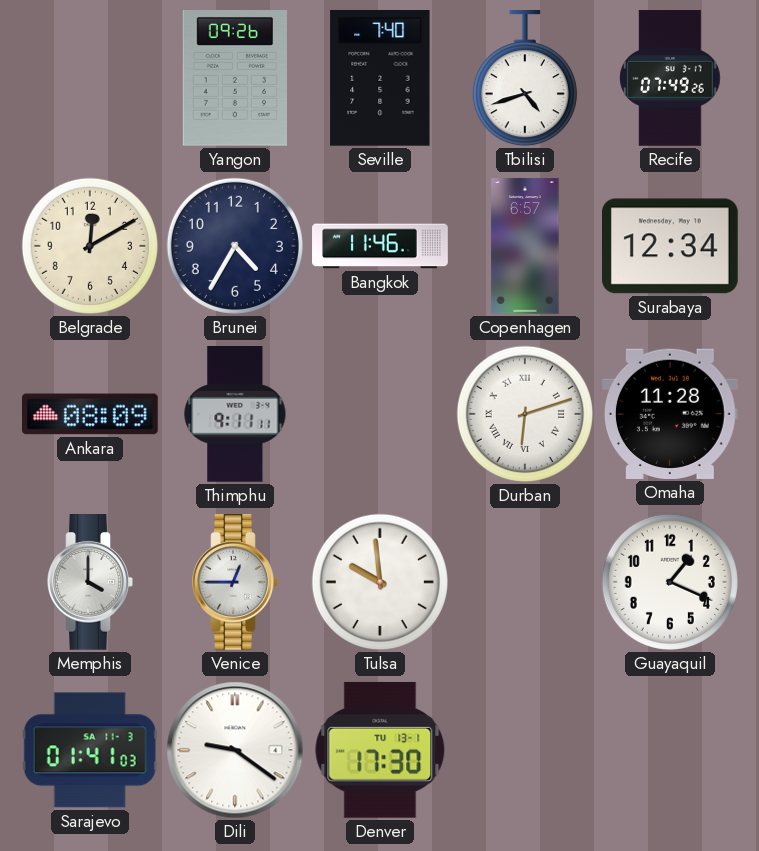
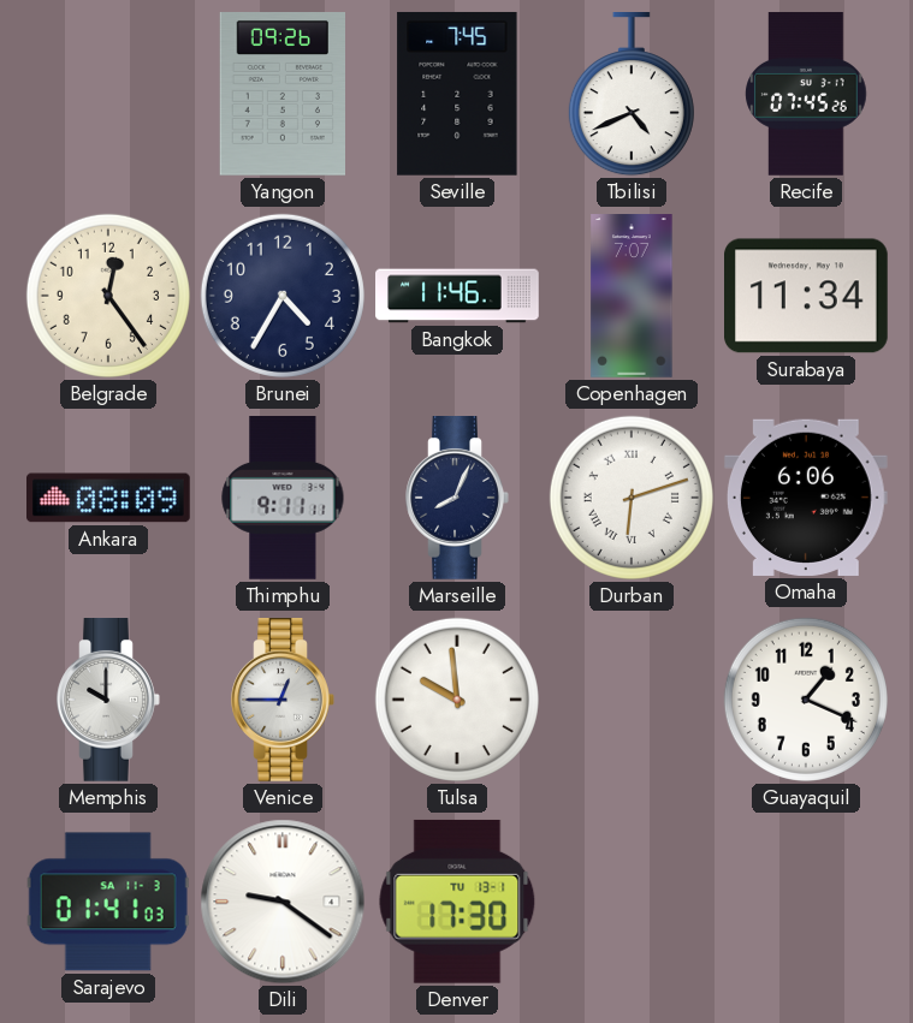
Seville: 7:40 -> 7:45 (457, 94)
Tbilisi: 4:42 -> 4:41 (632, 95)
Recife: 07:49 -> 07:45 (806, 94)
Belgrade: 12:10 -> 12:24 (108, 296)
Copenhagen: 6:57 -> 7:07 (632, 296)
Surabaya: 12:34 -> 11:34 (807, 296)
Marseille: none -> 8:04 (457, 499)
Omaha: 11:28 -> 6:06 (806, 498)
Memphis: 4:00 -> 10:00 (108, 701)
